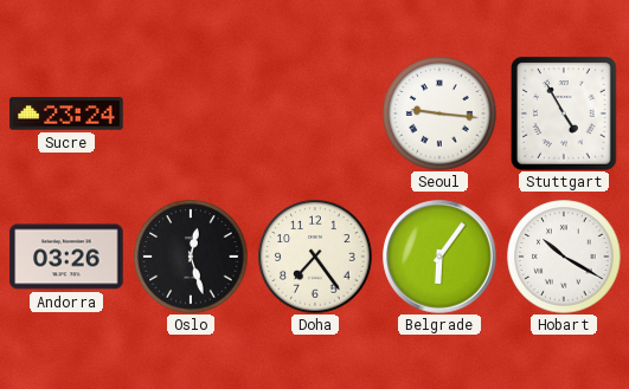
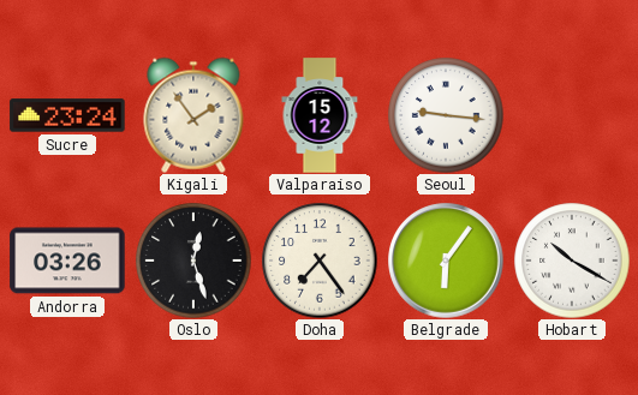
Kigali: none -> 1:54 (193, 115)
Valparaiso: none -> 15:12 (320, 115)
Stuttgart: 4:55 -> none (564, 114)
